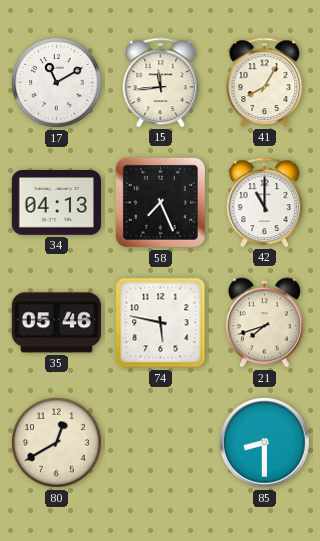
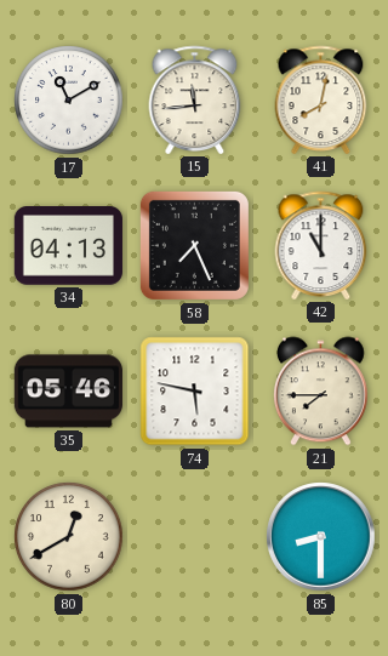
41: 8:05 -> 8:02 (321, 99)
21: 7:42 -> 7:45 (320, 392)
